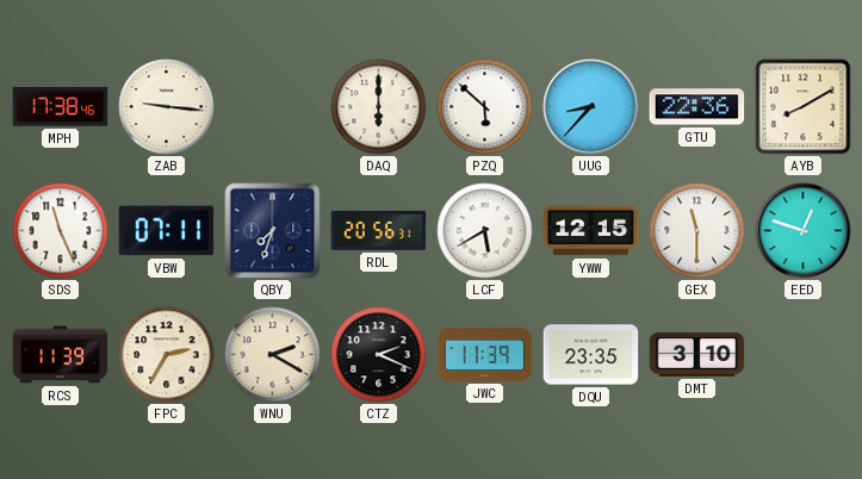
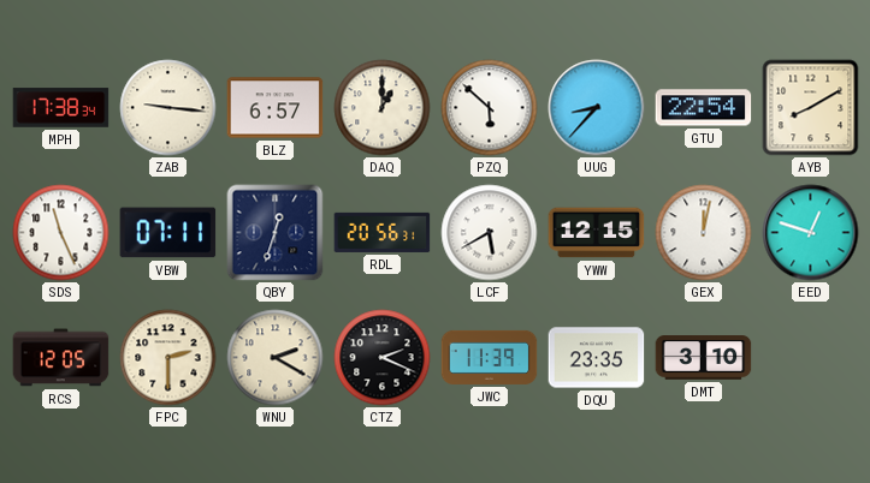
MPH: 17:38:46 -> 17:38:34 (61, 108)
BLZ: none -> 6:57 (276, 108)
DAQ: 6:00 -> 1:00 (383, 108)
GTU: 22:36 -> 22:54 (704, 108)
QBY: 7:33 -> 12:33 (276, 233)
GEX: 11:30 -> 12:02 (704, 233)
RCS: 11:39 -> 12:05 (61, 358)
FPC: 2:35 -> 2:30 (168, 358)
